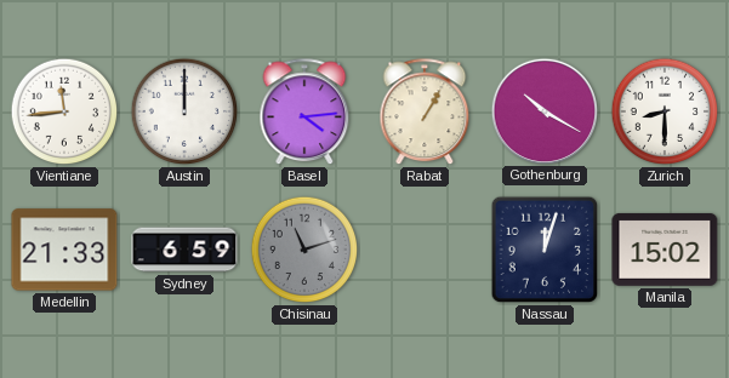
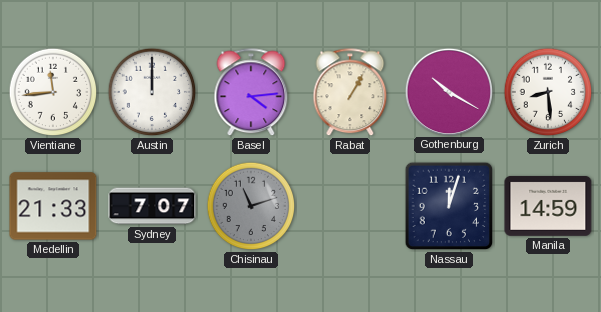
Zurich: 8:30 -> 8:29 (548, 92)
Sydney: 6:59 -> 7:07 (152, 206)
Manila: 15:02 -> 14:59 (548, 206)
